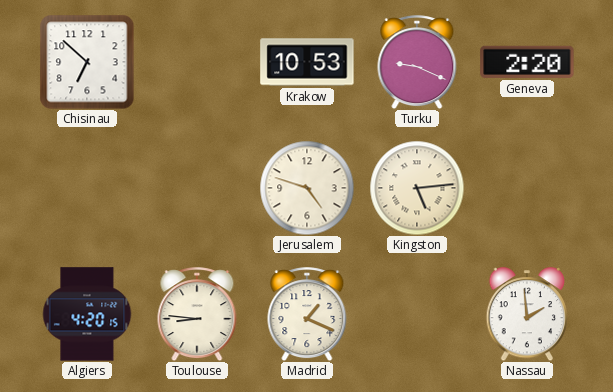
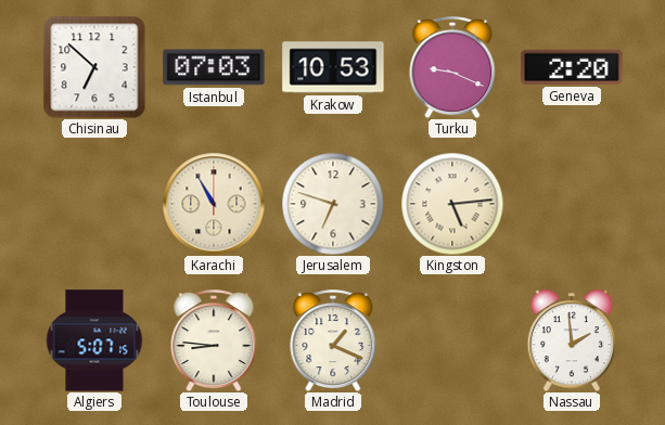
Istanbul: none -> 07:03 (214, 67)
Karachi: none -> 10:55 (214, 204)
Jerusalem: 4:48 -> 6:48 (333, 204)
Algiers: 4:20 -> 5:07 (94, 340)
